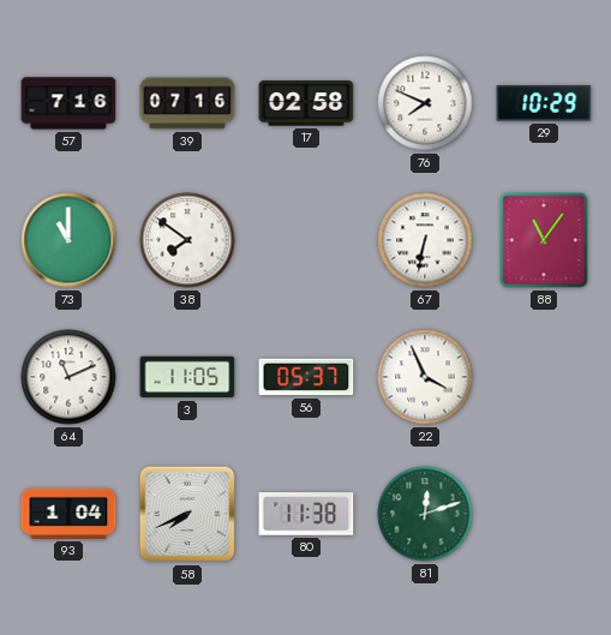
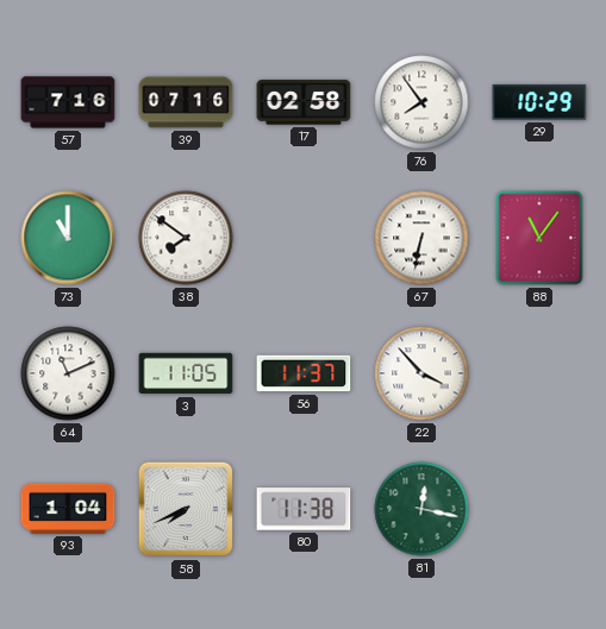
76: 7:49 -> 7:54 (421, 102)
56: 05:37 -> 11:37 (304, 373)
22: 3:56 -> 3:53 (421, 373)
81: 12:12 -> 12:17 (421, 509)
